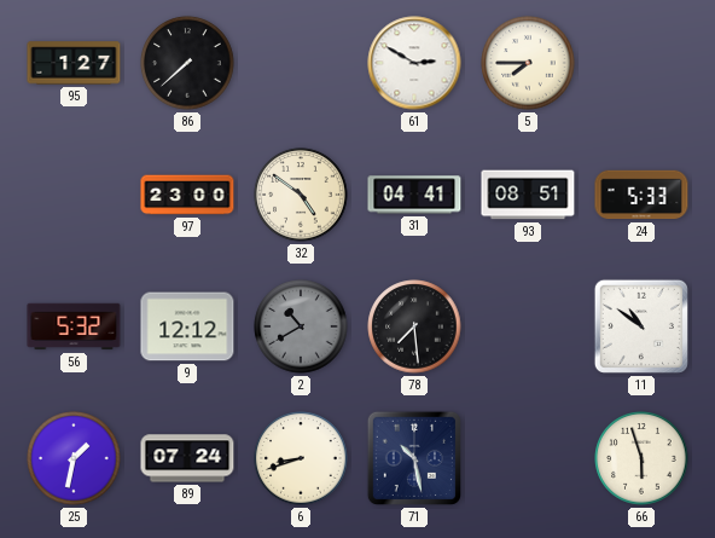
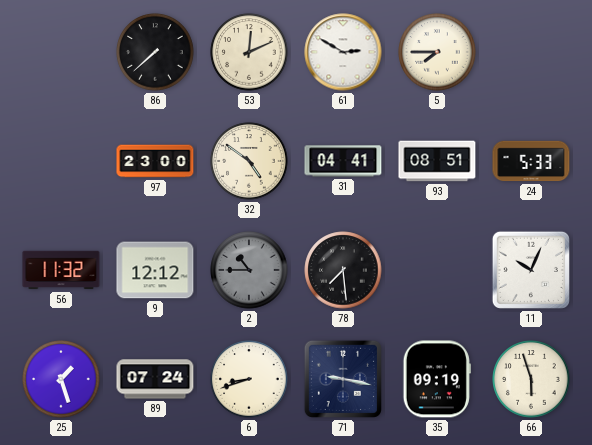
95: 1:27 -> none (74, 63)
53: none -> 12:11 (249, 52)
56: 5:32 -> 11:32 (61, 270)
2: 10:40 -> 10:45 (249, 270)
11: 10:51 -> 10:04 (531, 270)
25: 1:32 -> 1:27 (61, 379)
71: 10:28 -> 9:17 (343, 379)
35: none -> 09:19 (437, 379)
